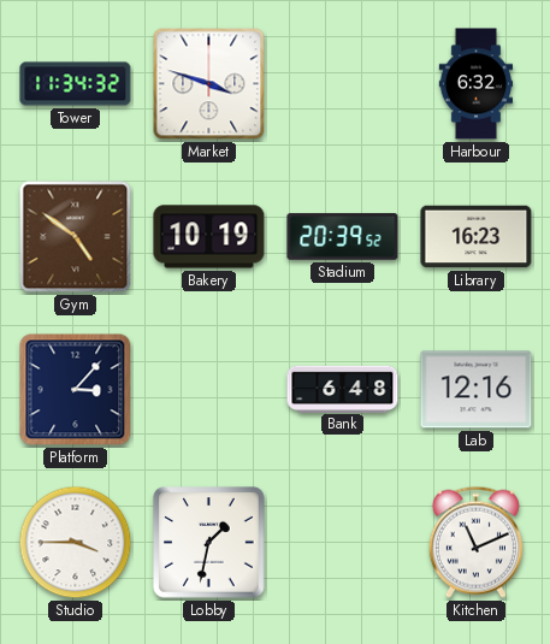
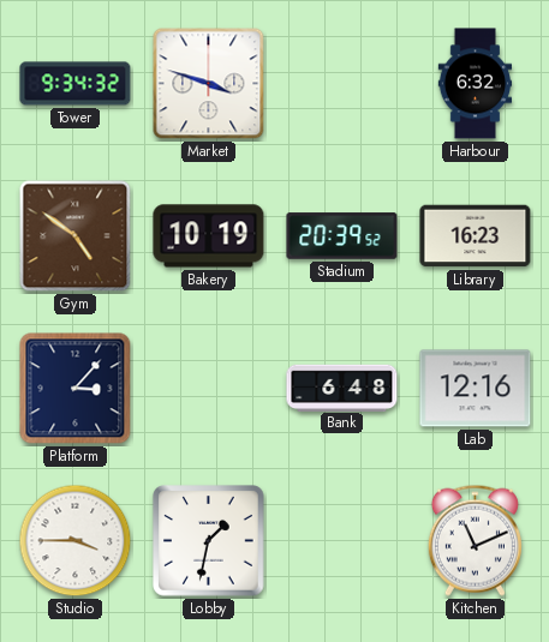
Tower: 11:34 -> 9:34 (76, 84)
